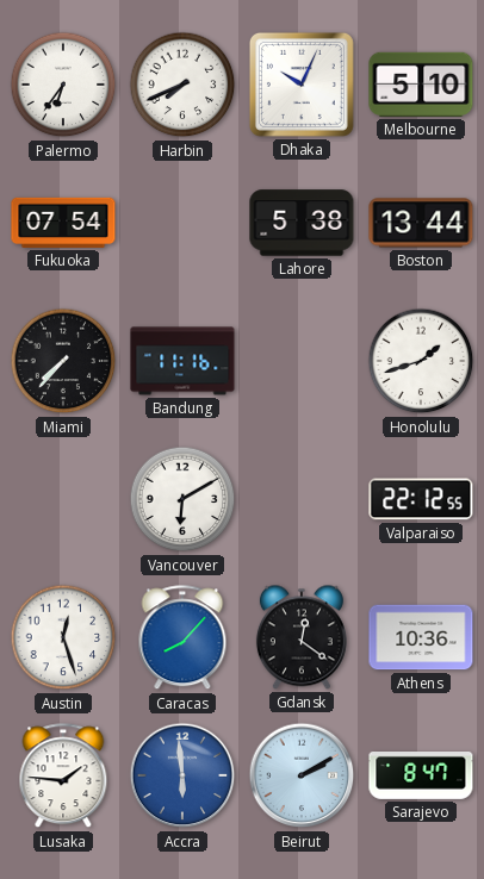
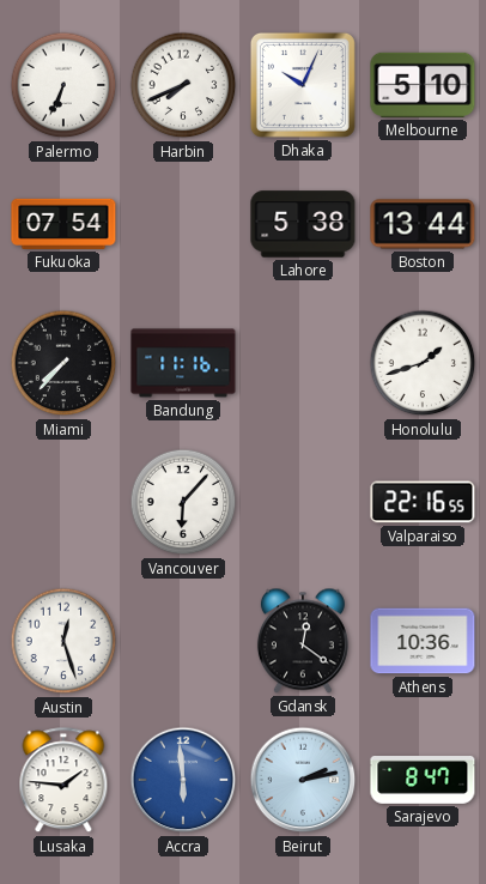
Palermo: 6:36 -> 6:34 (63, 85)
Vancouver: 6:10 -> 6:07 (183, 502)
Valparaiso: 22:12 -> 22:16 (423, 502)
Caracas: 8:07 -> none (182, 638)
Beirut: 2:10 -> 2:13 (303, 780)
